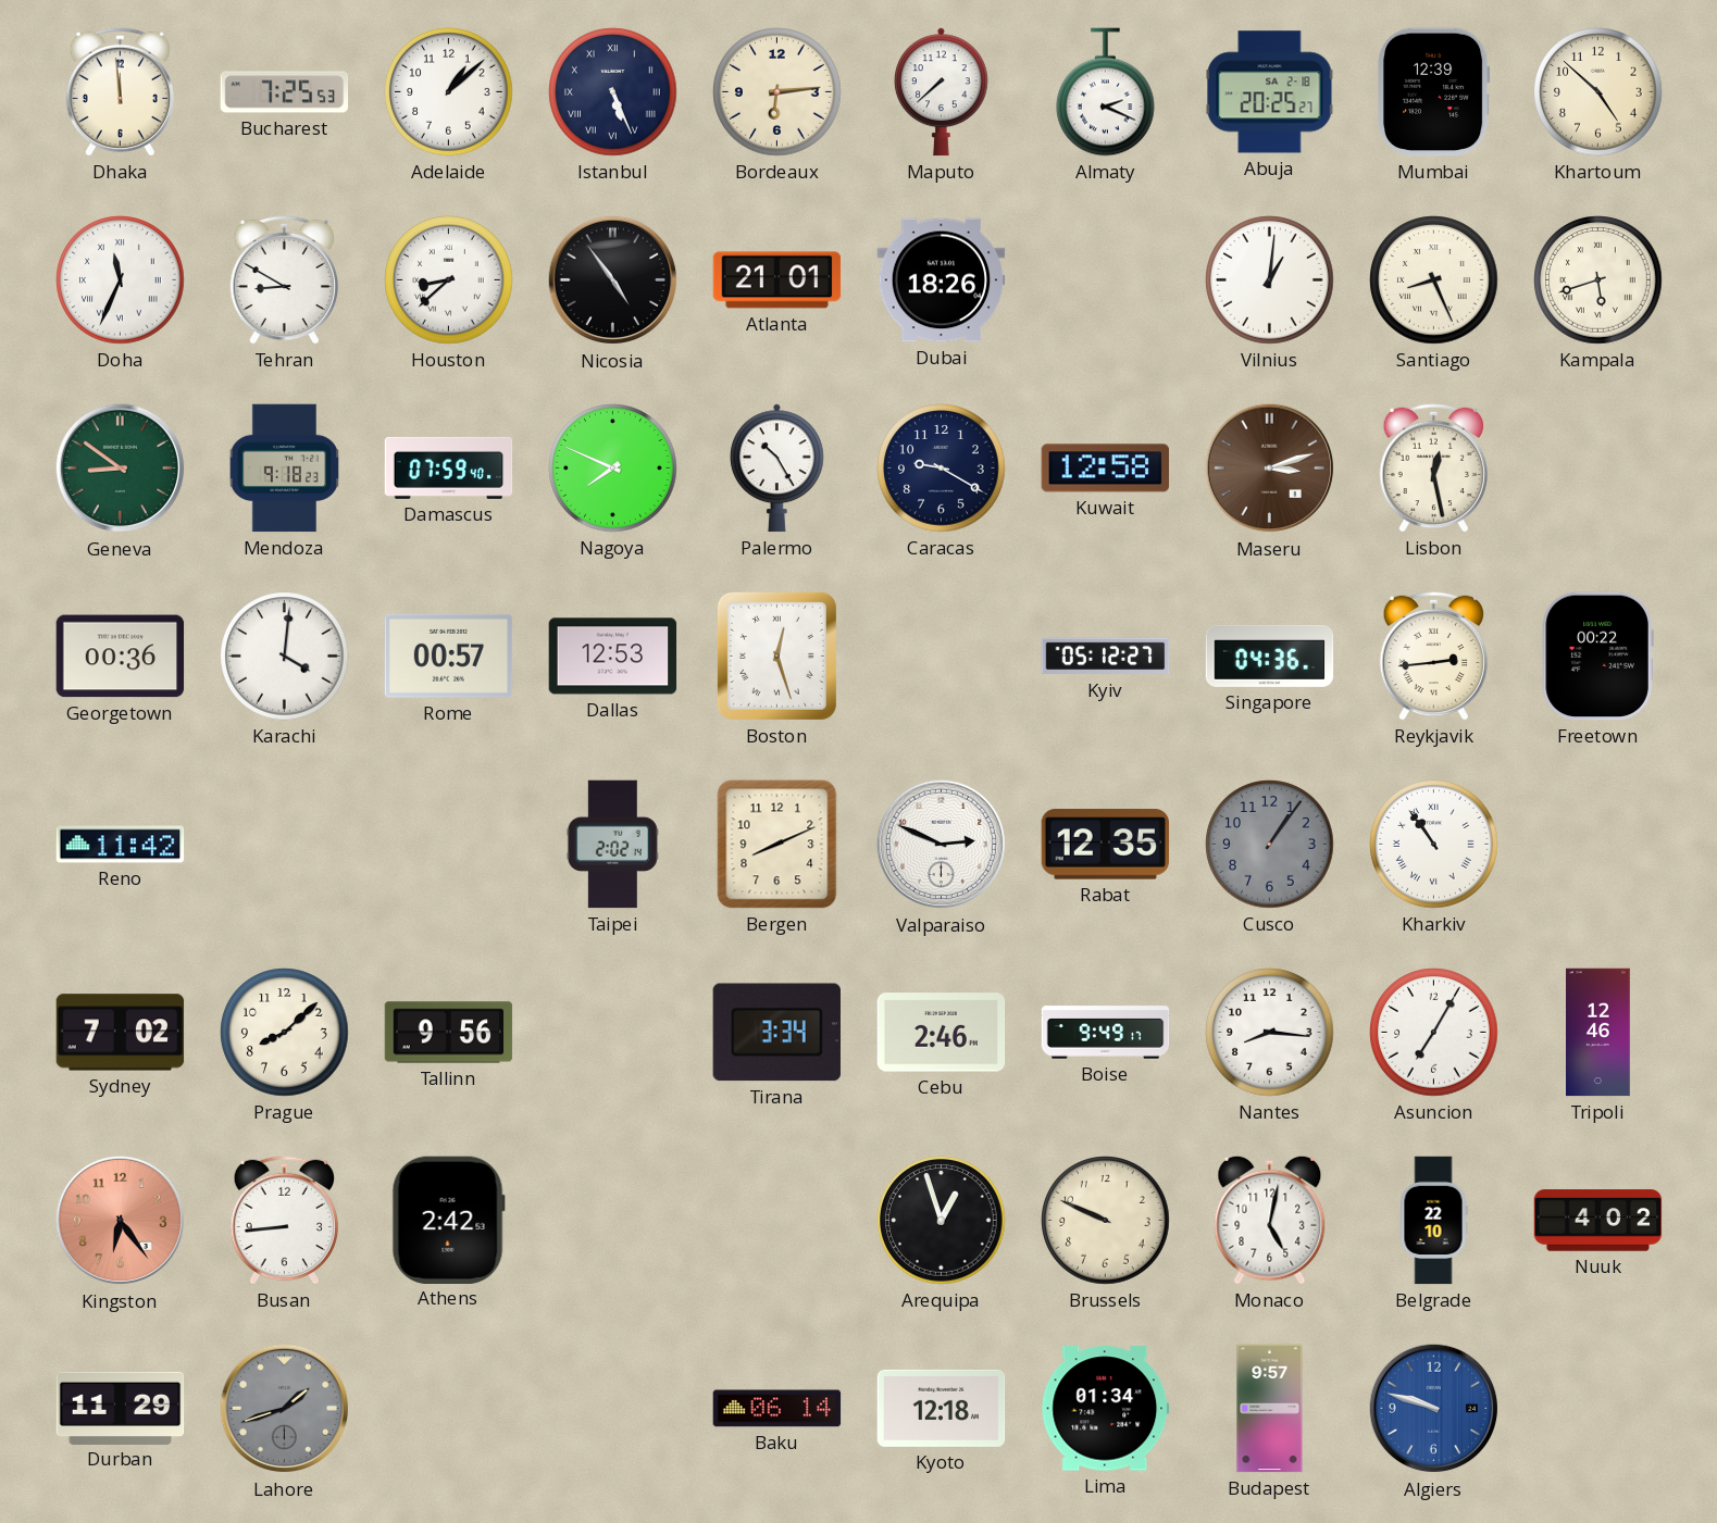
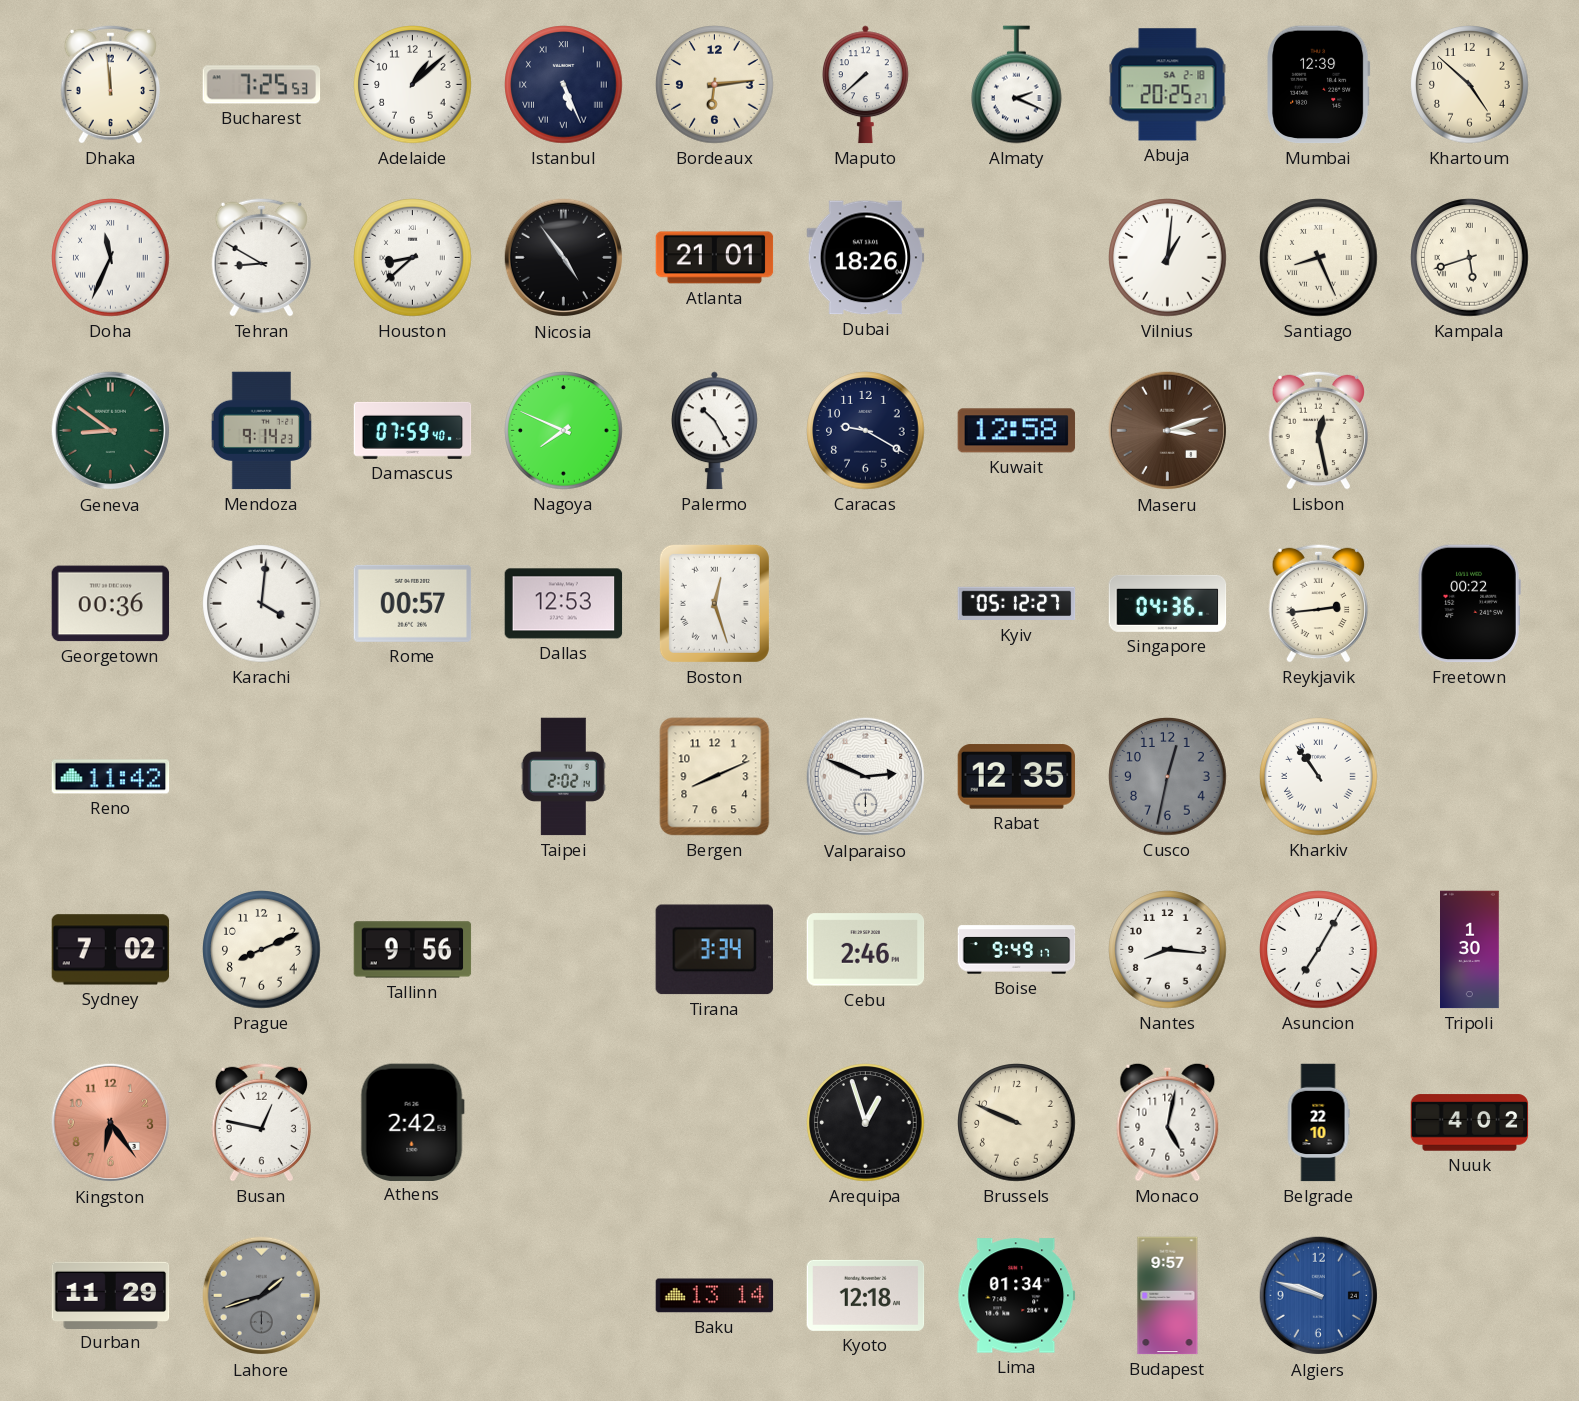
Mendoza: 9:18 -> 9:14 (261, 431)
Cusco: 1:06 -> 12:32 (1168, 777)
Prague: 8:08 -> 8:11 (262, 950)
Tripoli: 12:46 -> 1:30 (1470, 950)
Busan: 8:44 -> 12:47 (261, 1122)
Baku: 06:14 -> 13:14 (715, 1296)
